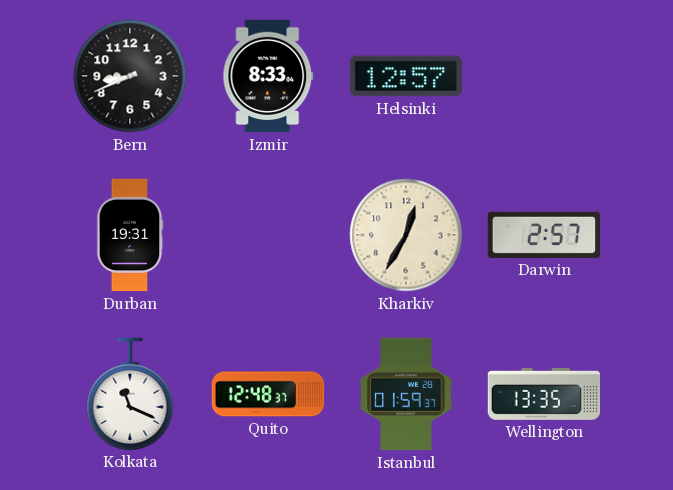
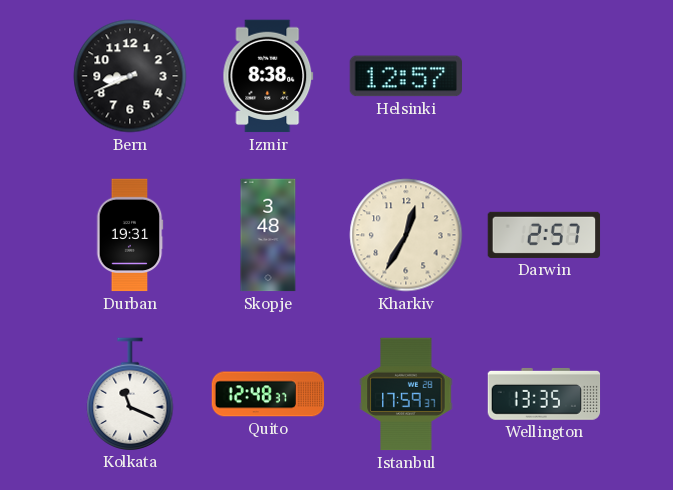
Izmir: 8:33 -> 8:38 (268, 76)
Skopje: none -> 3:48 (268, 235)
Istanbul: 01:59 -> 17:59 (406, 394)
